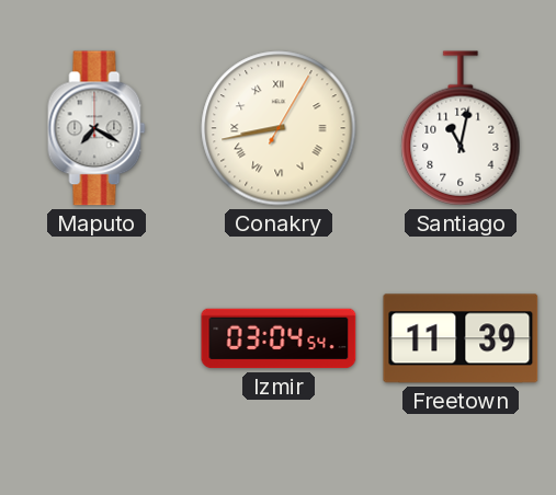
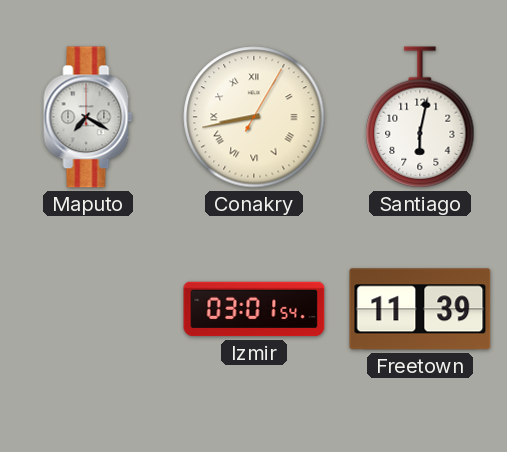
Santiago: 11:02 -> 6:02 (420, 117)
Izmir: 03:04 -> 03:01 (254, 309)
